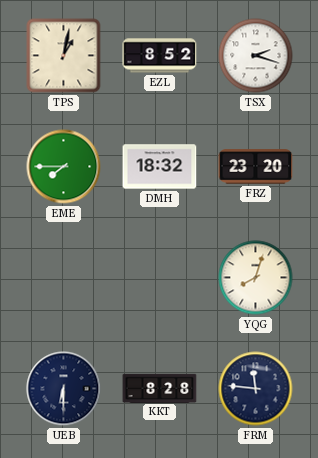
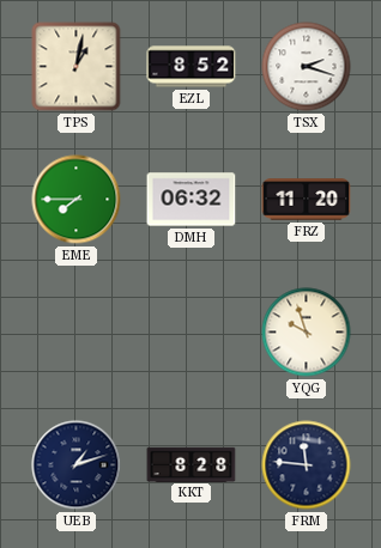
DMH: 18:32 -> 06:32 (192, 200)
FRZ: 23:20 -> 11:20 (307, 200)
YQG: 8:03 -> 9:57 (307, 333)
UEB: 6:30 -> 1:12 (77, 465)
